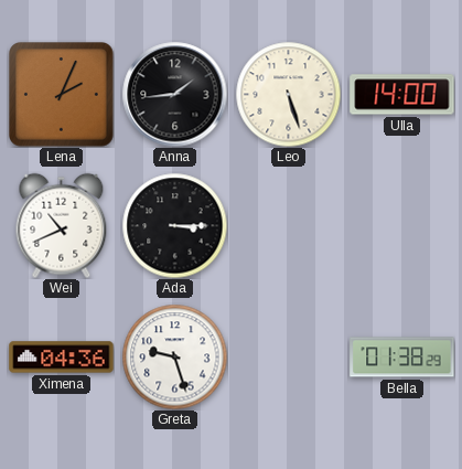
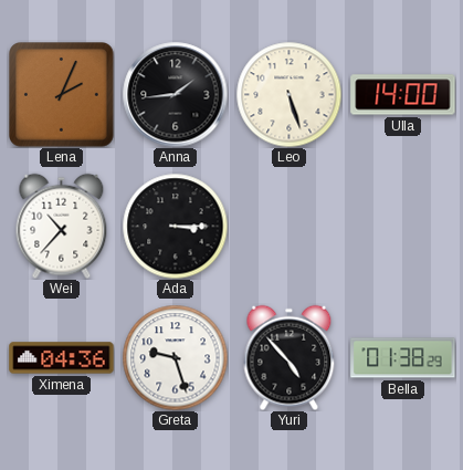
Wei: 10:41 -> 10:37 (62, 226)
Yuri: none -> 4:53 (290, 357)
